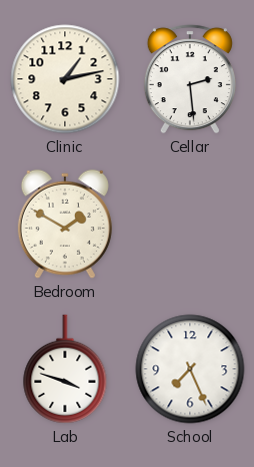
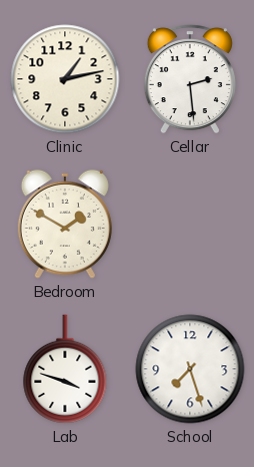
School: 7:26 -> 7:27 (190, 369)
